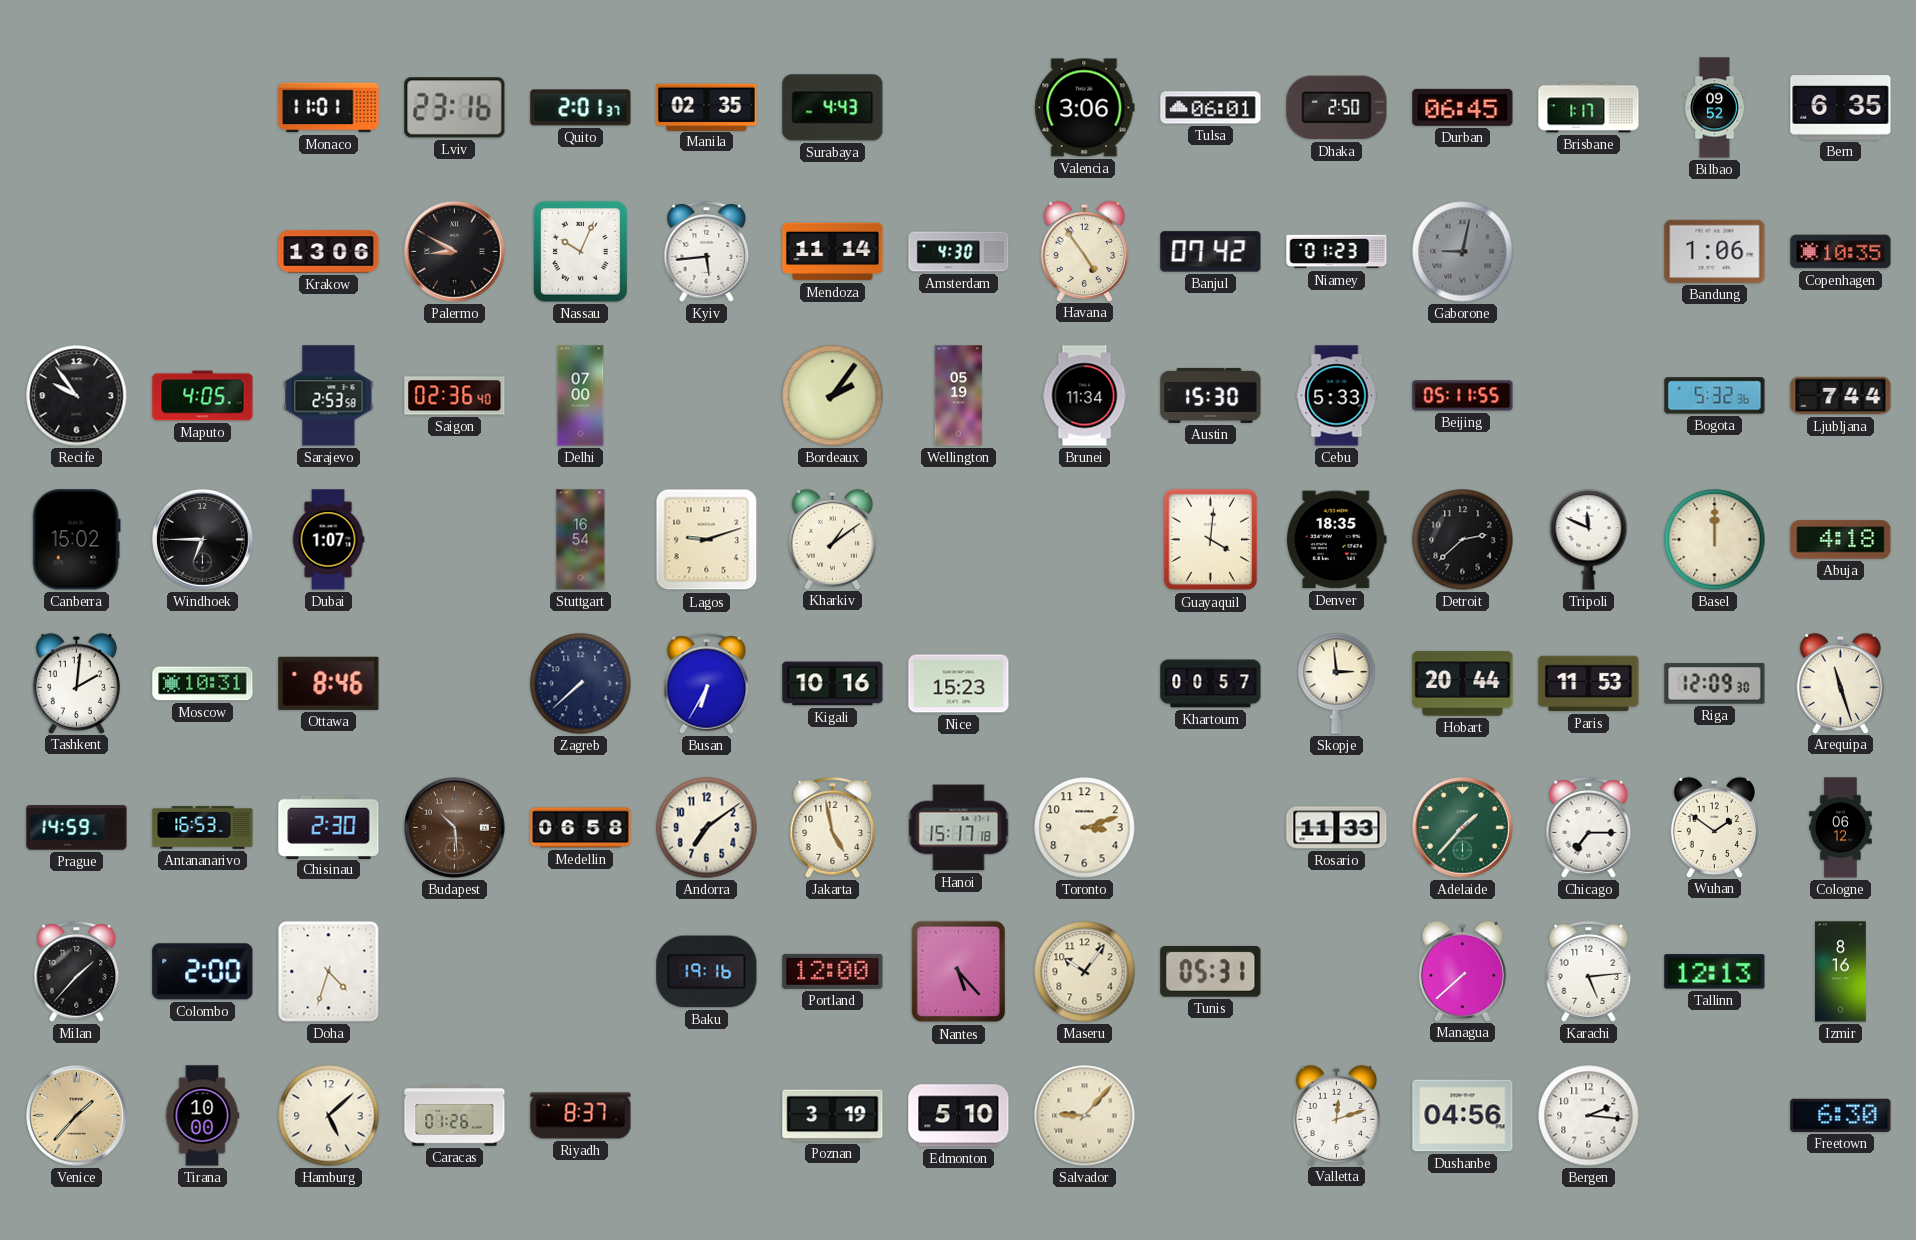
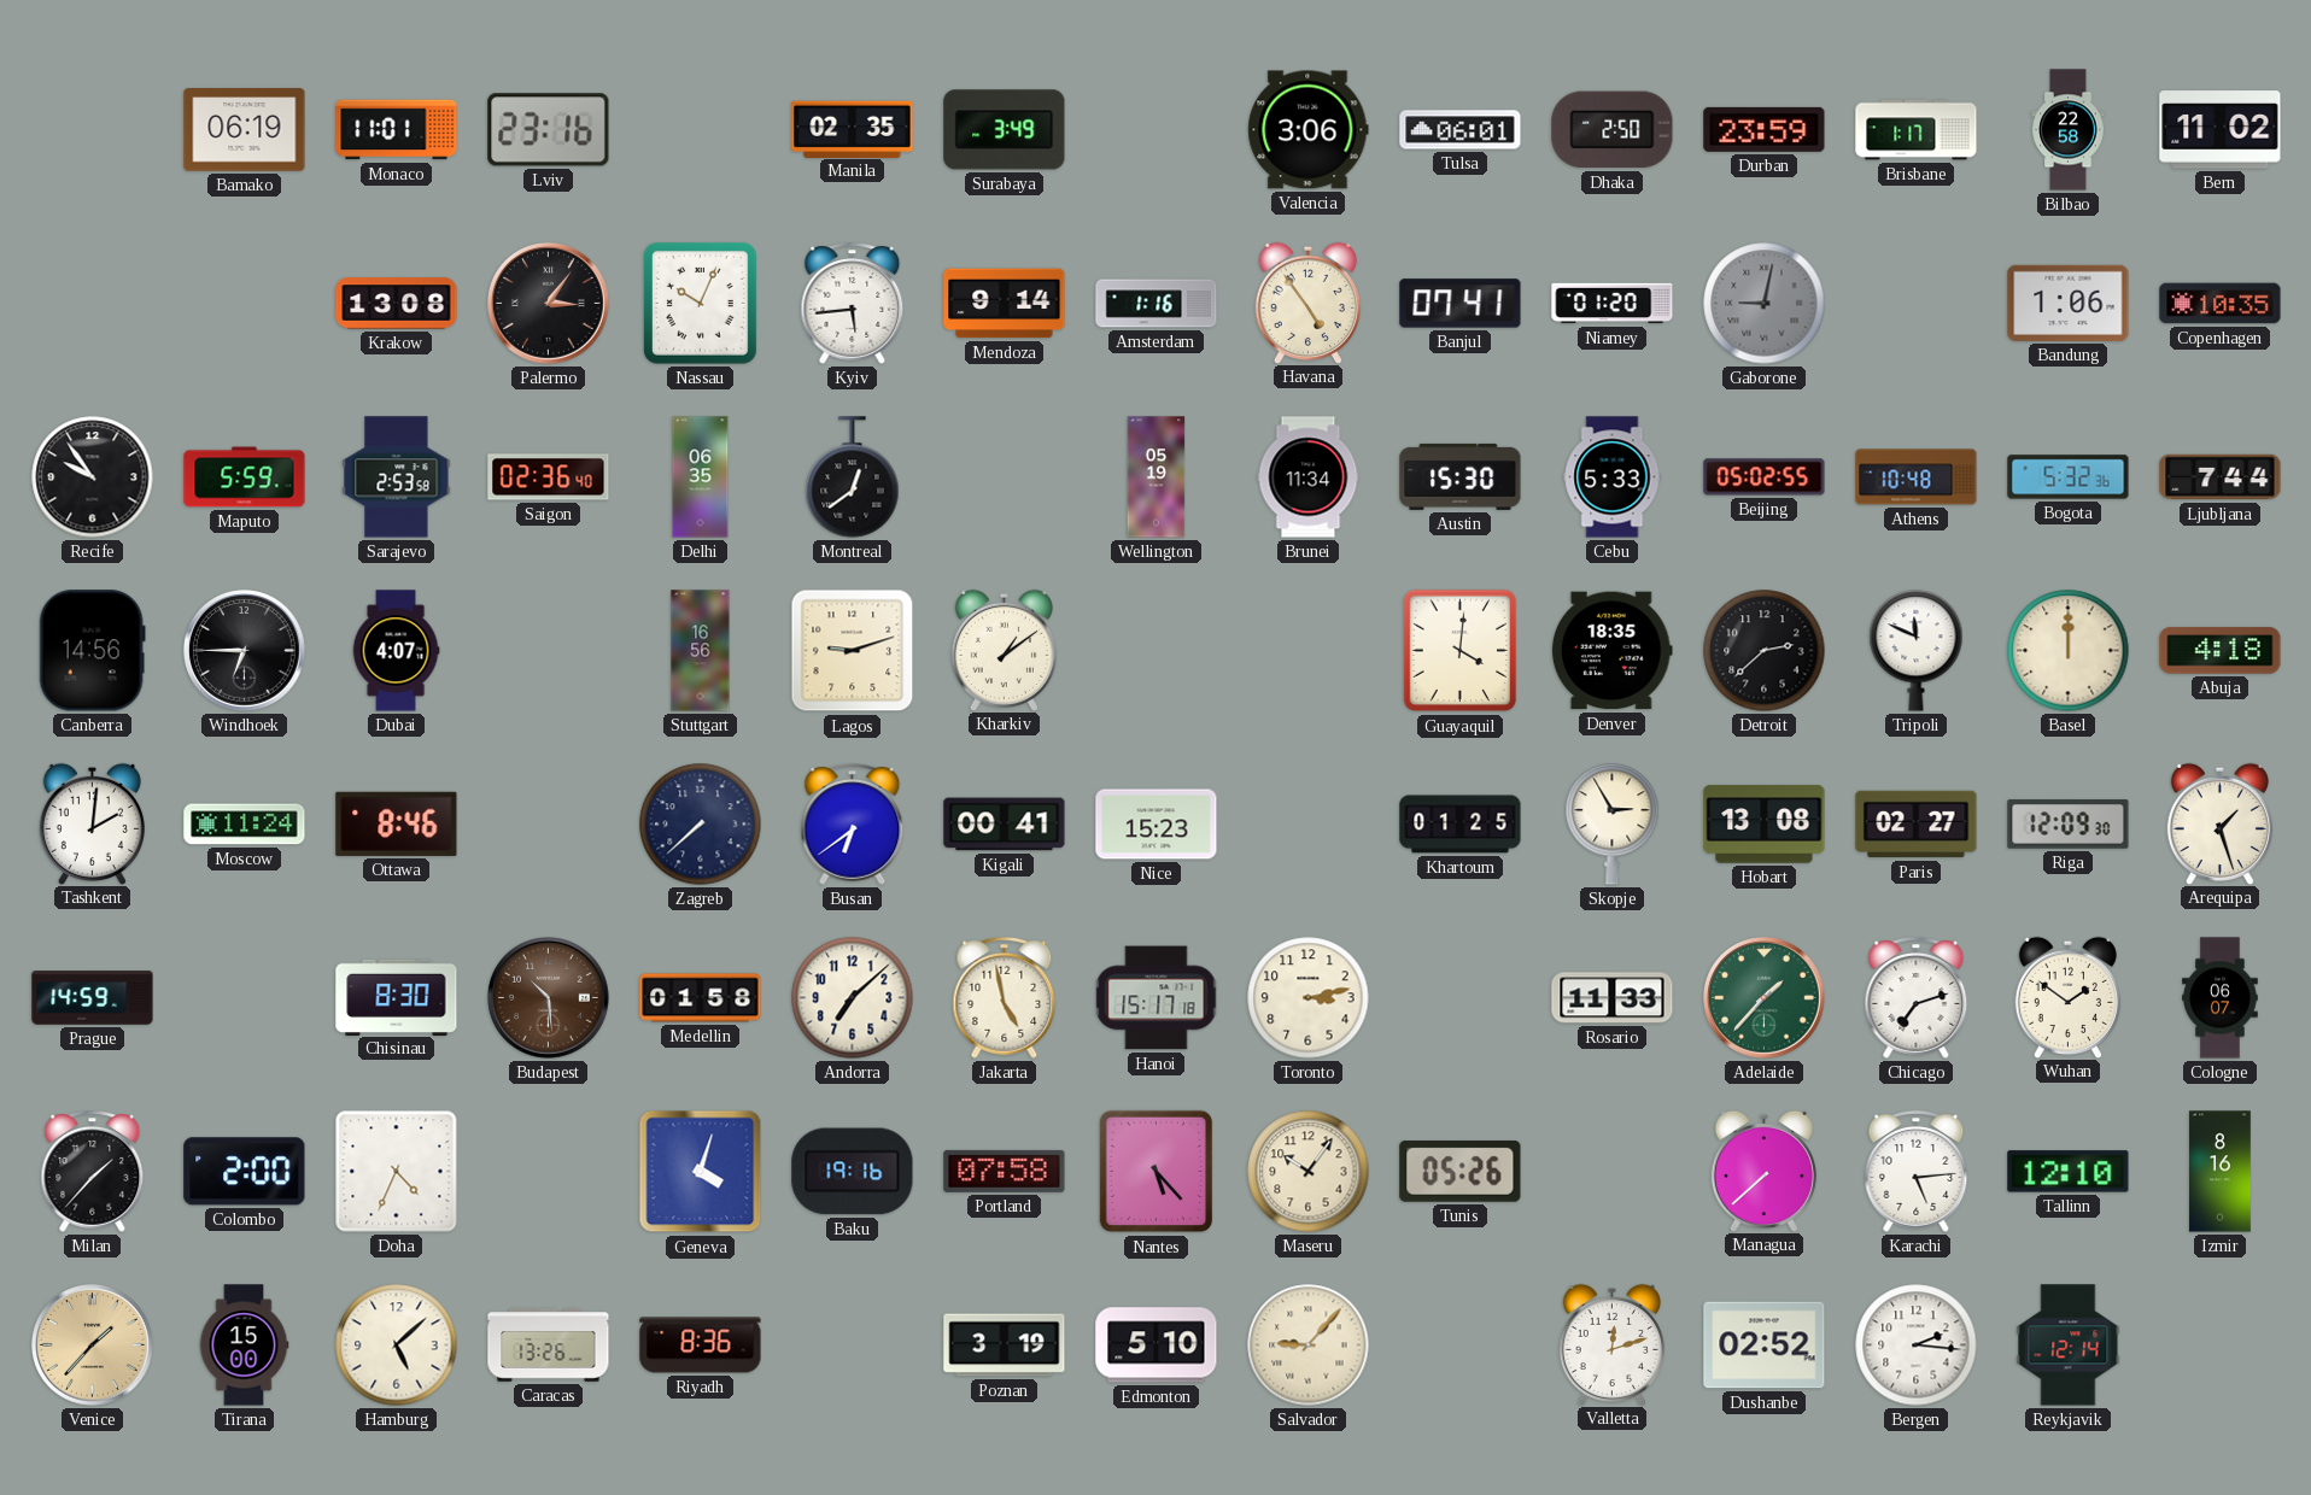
Bamako: none -> 06:19 (245, 130)
Quito: 2:01 -> none (581, 108)
Surabaya: 4:43 -> 3:49 (1005, 130)
Durban: 06:45 -> 23:59 (1765, 129)
Bilbao: 09:52 -> 22:58 (2069, 130)
Bern: 6:35 -> 11:02 (2221, 130)
Krakow: 13:06 -> 13:08 (397, 304)
Palermo: 8:50 -> 3:06 (549, 304)
Mendoza: 11:14 -> 9:14 (1005, 304)
Amsterdam: 4:30 -> 1:16 (1157, 304)
Banjul: 07:42 -> 07:41 (1461, 304)
Niamey: 01:23 -> 01:20 (1613, 304)
Maputo: 4:05 -> 5:59 (245, 477)
Delhi: 07:00 -> 06:35 (701, 477)
Montreal: none -> 12:39 (853, 477)
Bordeaux: 2:06 -> none (833, 396)
Beijing: 05:11 -> 05:02 (1765, 477)
Athens: none -> 10:48 (1917, 477)
Canberra: 15:02 -> 14:56 (92, 651)
Dubai: 1:07 -> 4:07 (396, 651)
Stuttgart: 16:54 -> 16:56 (701, 651)
Moscow: 10:31 -> 11:24 (245, 825)
Busan: 6:35 -> 6:39 (853, 825)
Kigali: 10:16 -> 00:41 (1005, 825)
Khartoum: 00:57 -> 01:25 (1461, 825)
Skopje: 2:59 -> 2:55 (1613, 825)
Hobart: 20:44 -> 13:08 (1765, 825)
Paris: 11:53 -> 02:27 (1917, 825)
Arequipa: 11:27 -> 1:27 (2219, 823)
Antananarivo: 16:53 -> none (203, 828)
Chisinau: 2:30 -> 8:30 (397, 997)
Medellin: 06:58 -> 01:58 (701, 998)
Andorra: 7:09 -> 7:08 (853, 998)
Toronto: 3:12 -> 3:13 (1309, 998)
Chicago: 7:15 -> 7:12 (1917, 998)
Cologne: 06:12 -> 06:07 (2221, 998)
Doha: 4:33 -> 4:34 (397, 1172)
Geneva: none -> 4:03 (701, 1172)
Portland: 12:00 -> 07:58 (1005, 1171)
Tunis: 05:31 -> 05:26 (1461, 1171)
Tallinn: 12:13 -> 12:10 (2069, 1172)
Tirana: 10:00 -> 15:00 (244, 1345)
Caracas: 01:26 -> 13:26 (549, 1345)
Riyadh: 8:37 -> 8:36 (701, 1345)
Dushanbe: 04:56 -> 02:52 (1765, 1345)
Reykjavik: none -> 12:14 (2069, 1345)
Freetown: 6:30 -> none (1841, 1115)
